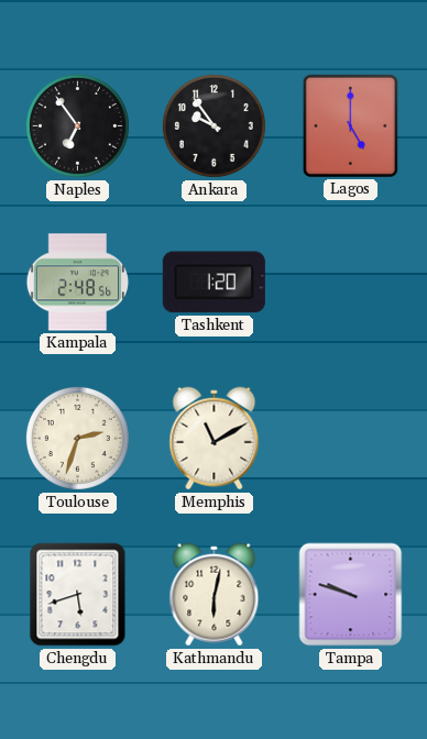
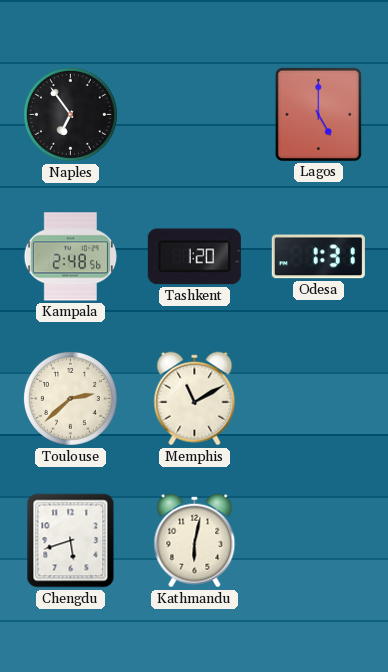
Ankara: 9:54 -> none (214, 125)
Odesa: none -> 1:31 (318, 257)
Toulouse: 2:33 -> 2:38 (70, 398)
Tampa: 9:48 -> none (351, 595)
